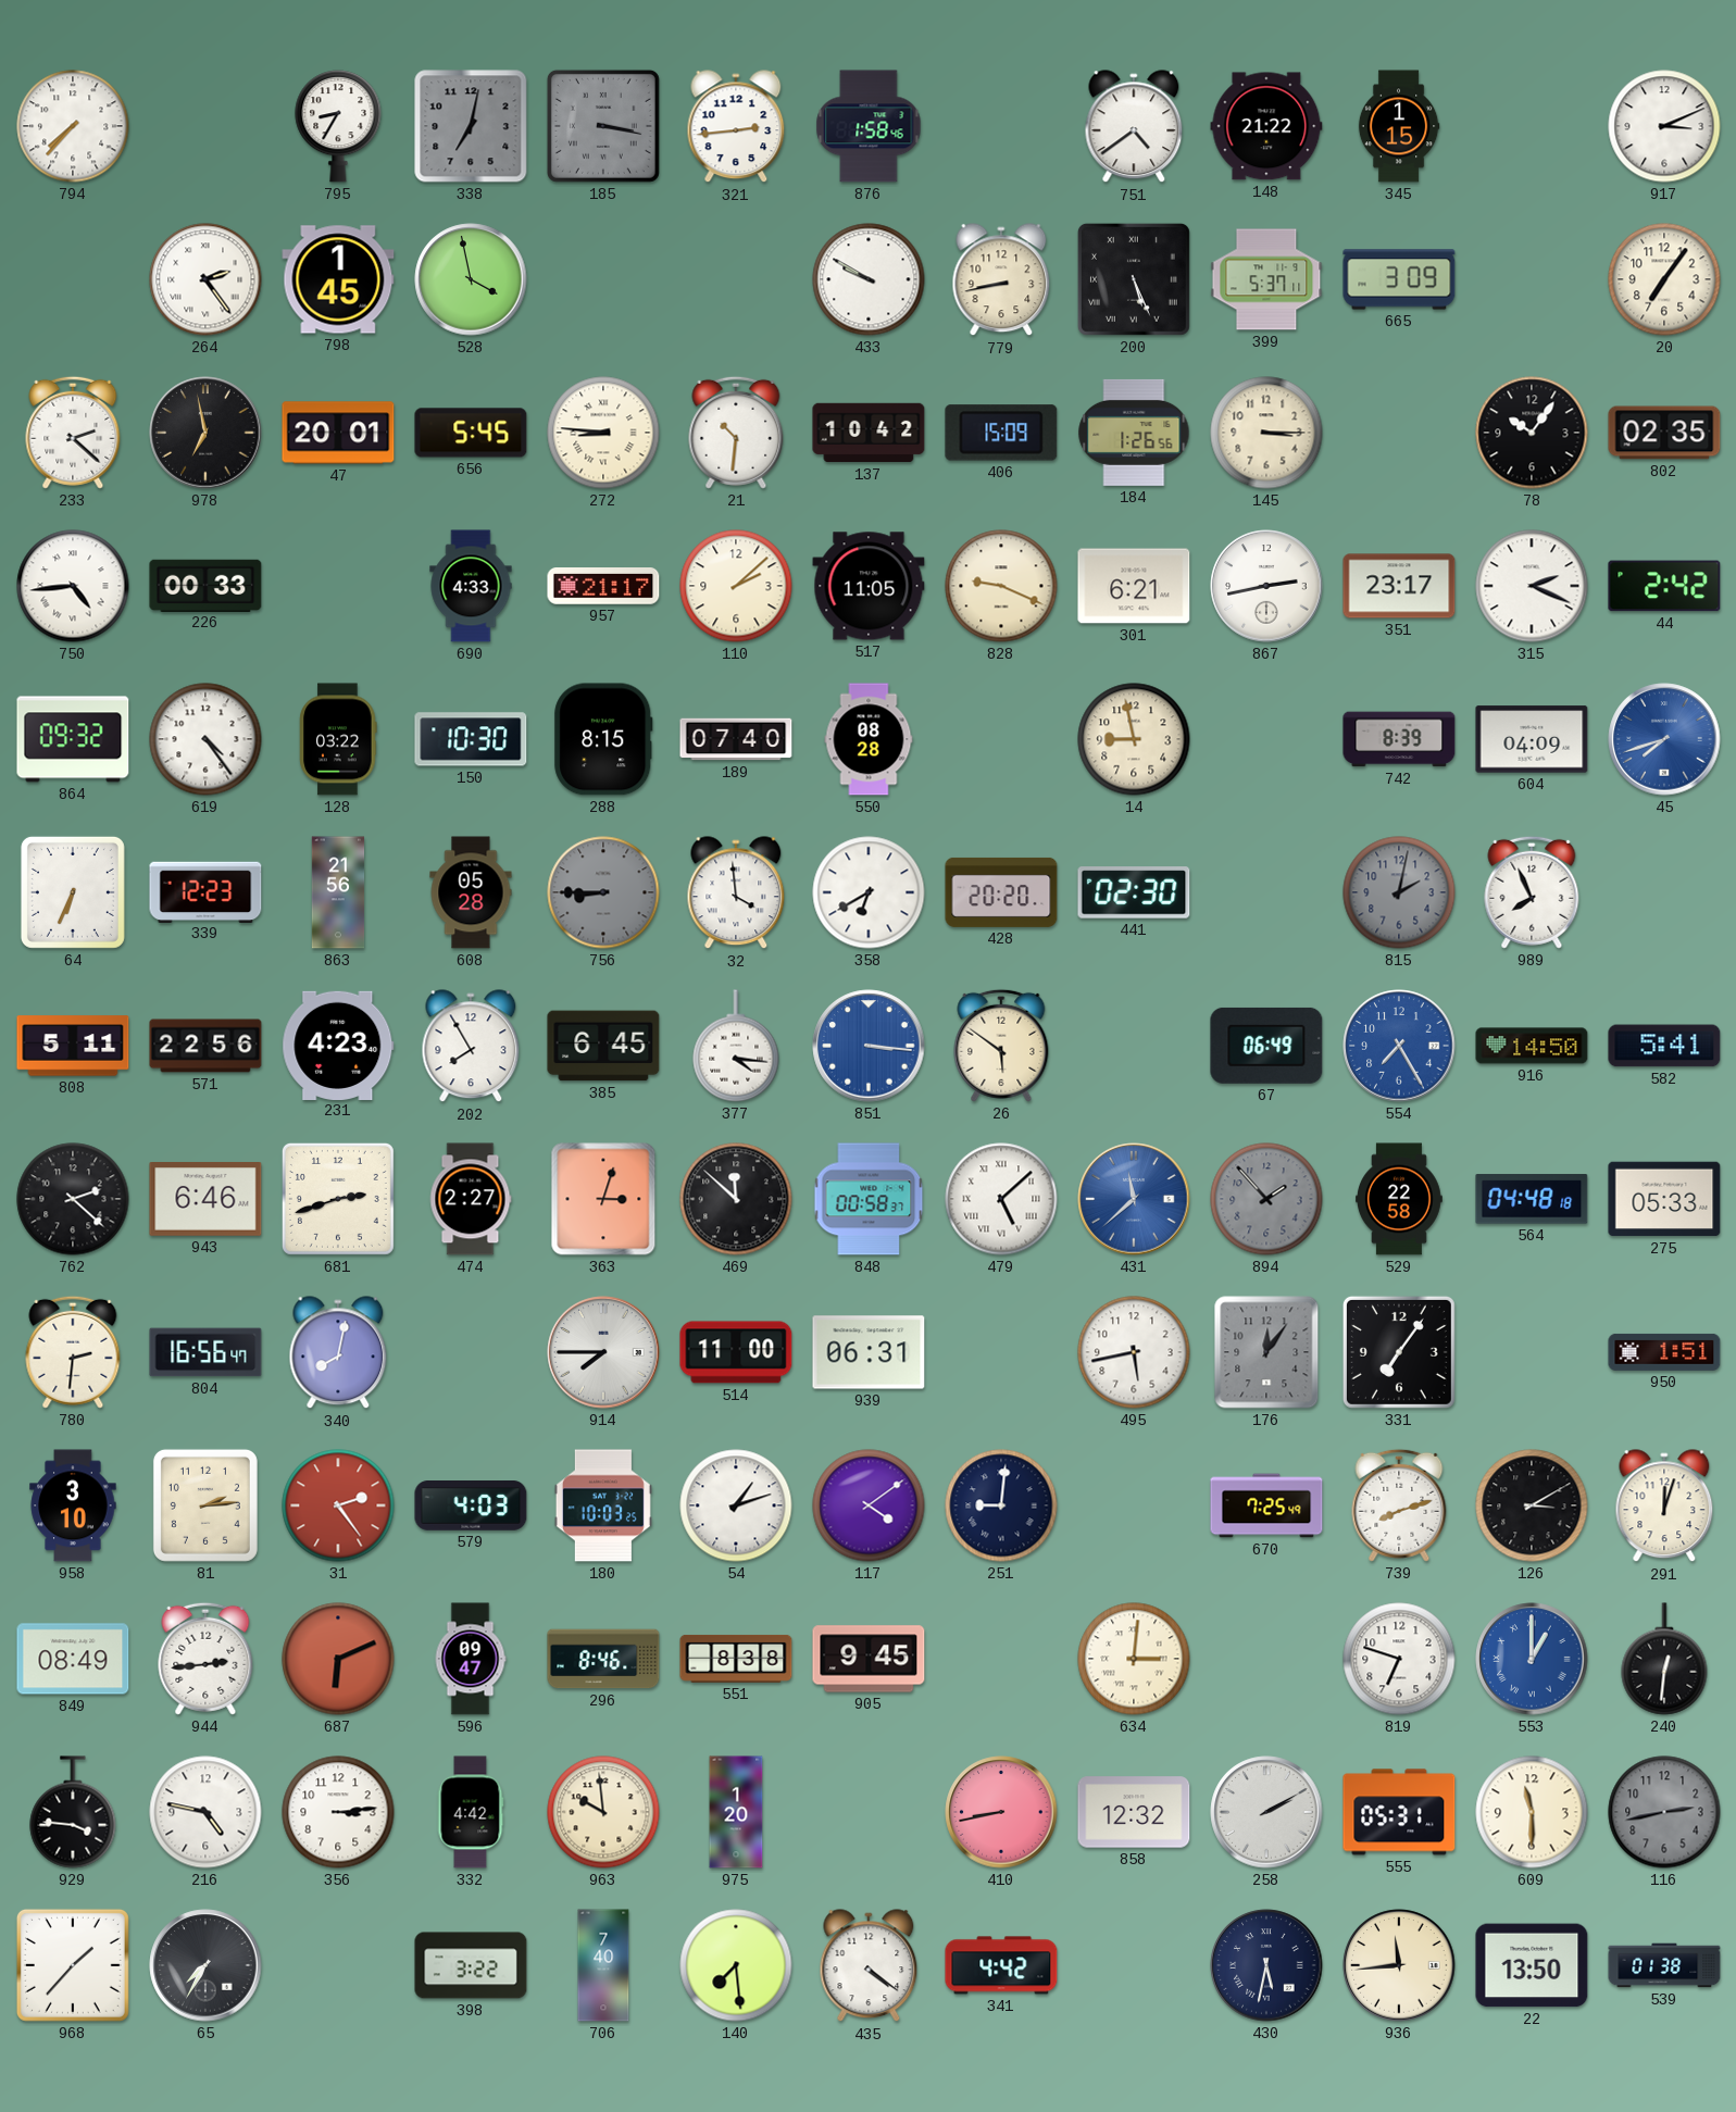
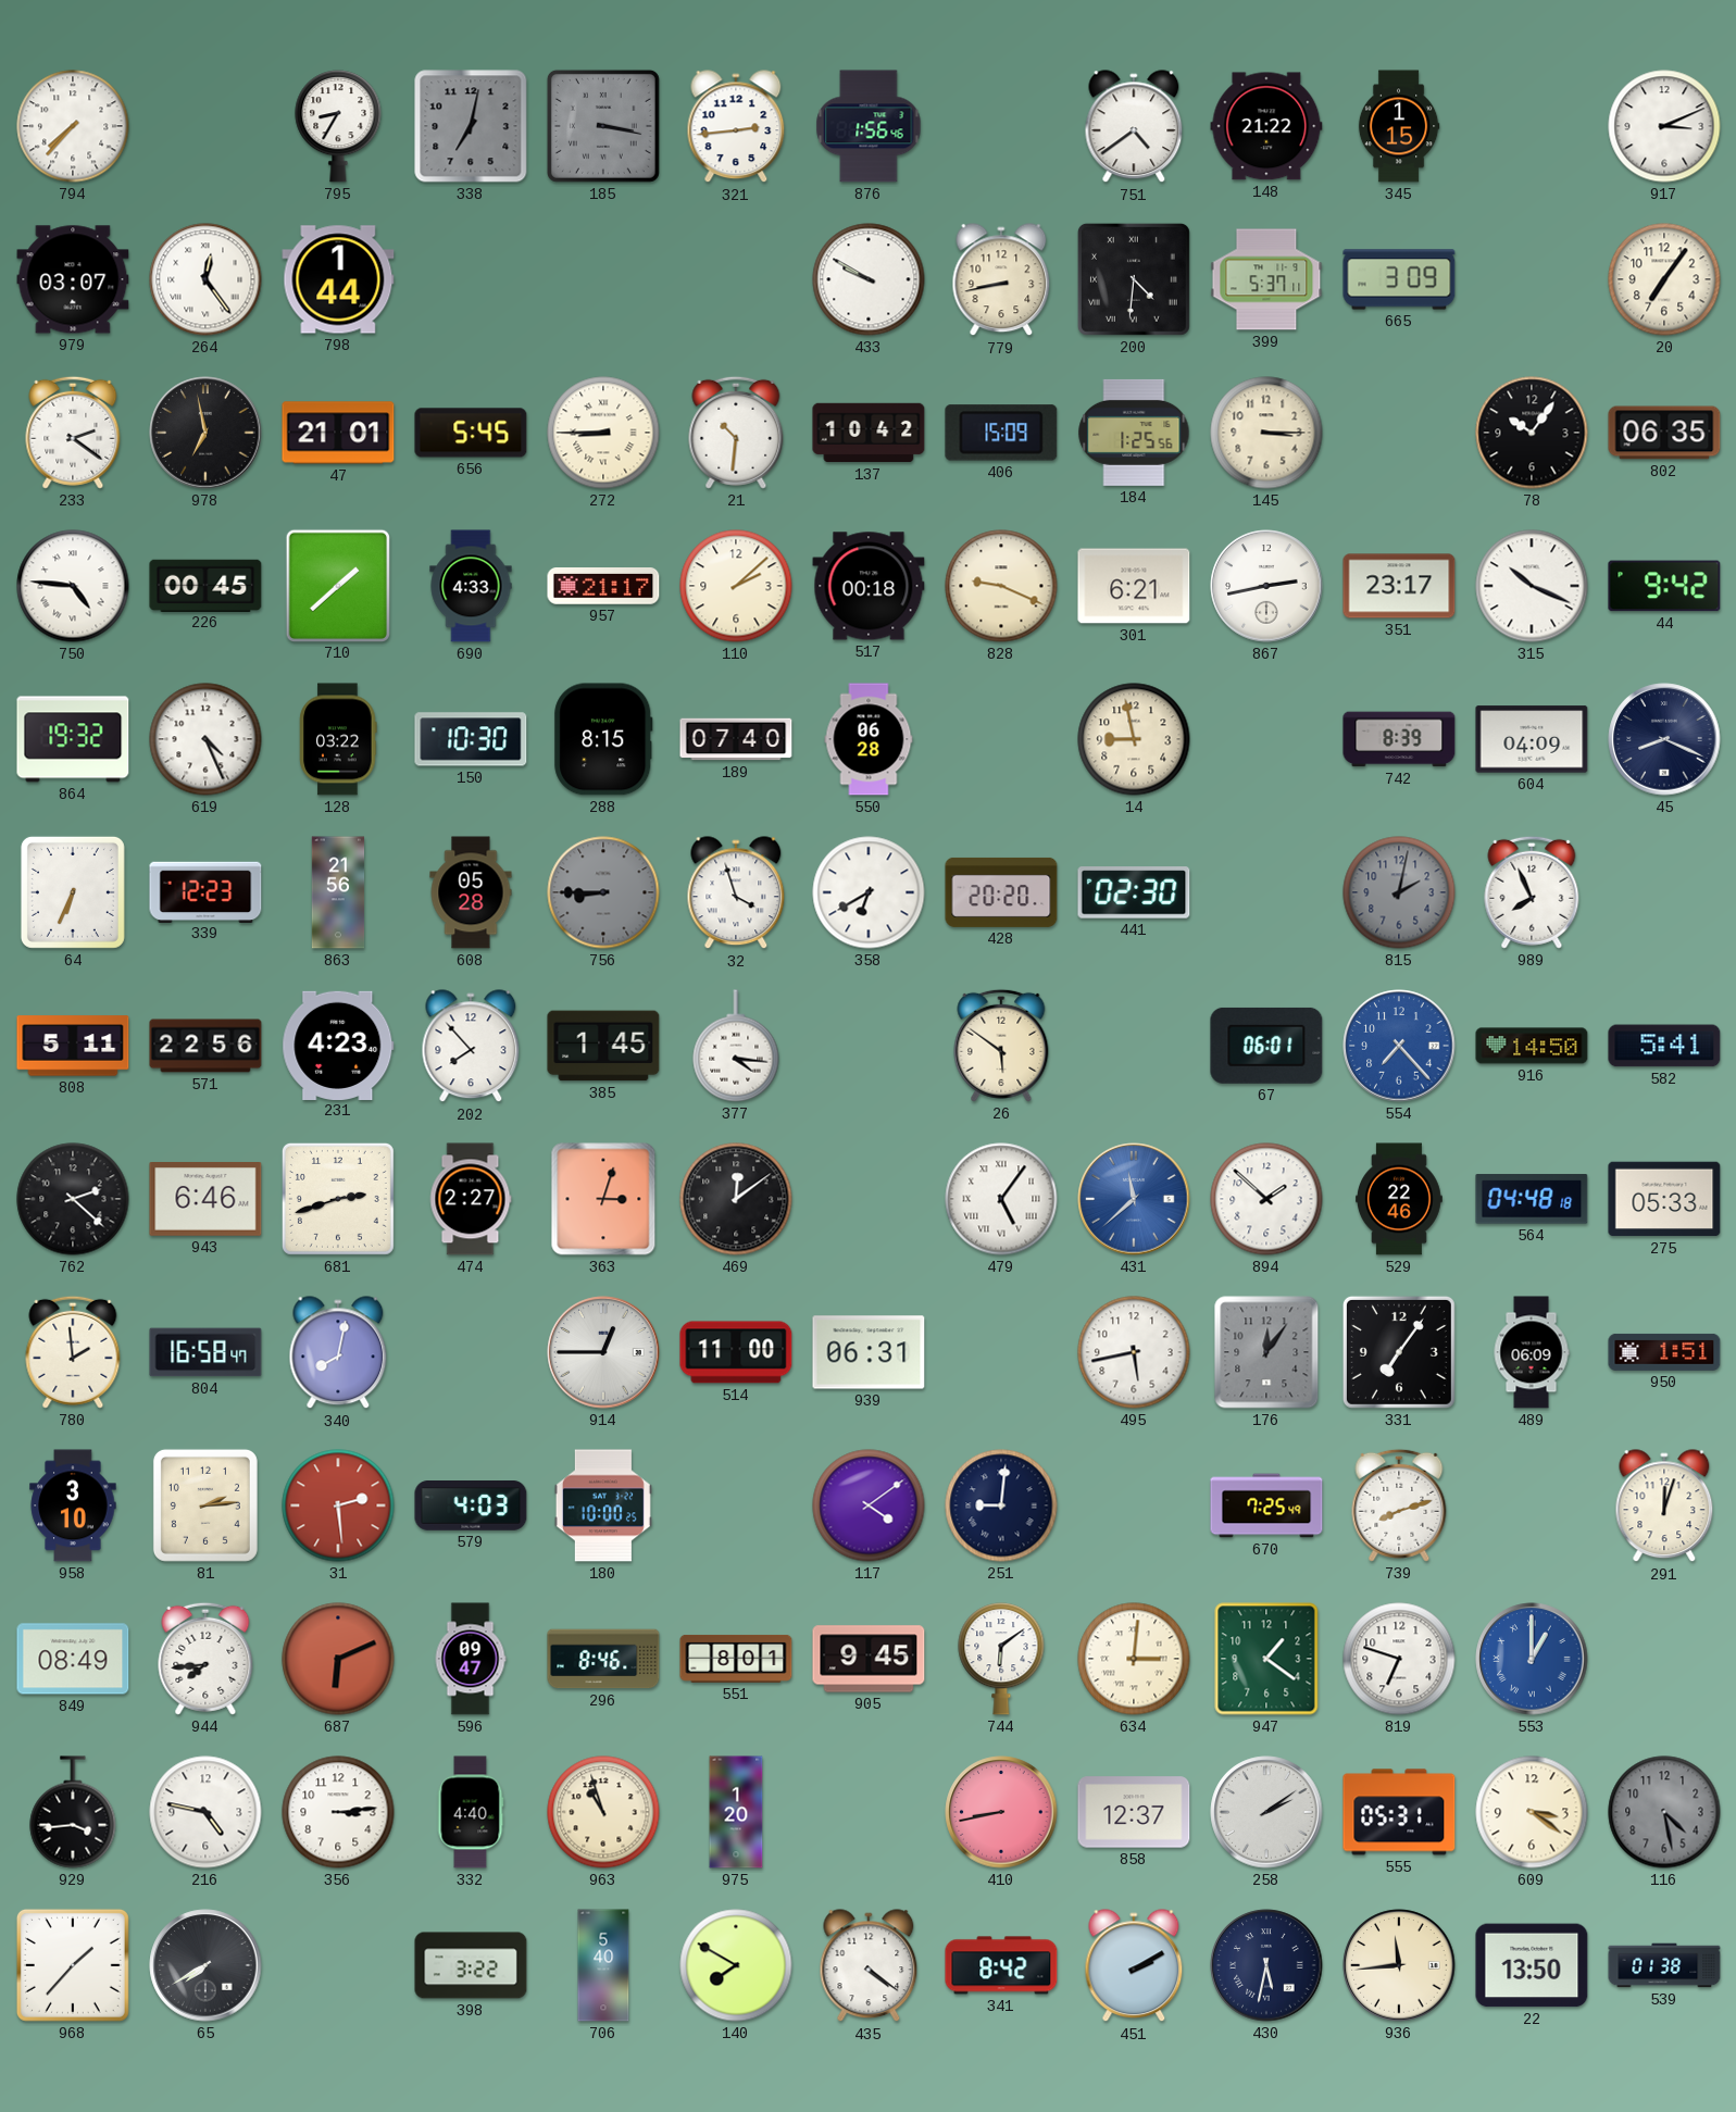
876: 1:58 -> 1:56 (869, 126)
979: none -> 03:07 (73, 279)
264: 2:24 -> 12:24 (205, 279)
798: 1:45 -> 1:44 (338, 279)
528: 3:58 -> none (471, 279)
200: 5:26 -> 4:31 (1134, 279)
233: 2:22 -> 2:21 (73, 433)
47: 20:01 -> 21:01 (338, 433)
272: 8:46 -> 8:45 (603, 433)
184: 1:26 -> 1:25 (1134, 433)
802: 02:35 -> 06:35 (1664, 433)
750: 4:44 -> 4:46 (73, 586)
226: 00:33 -> 00:45 (205, 585)
710: none -> 1:38 (337, 585)
517: 11:05 -> 00:18 (869, 586)
315: 2:19 -> 10:19 (1532, 586)
44: 2:42 -> 9:42 (1664, 586)
864: 09:32 -> 19:32 (73, 739)
619: 4:24 -> 4:26 (205, 739)
550: 08:28 -> 06:28 (869, 739)
45: 7:42 -> 8:19 (1664, 739)
45 dial: blue -> navy (1664, 739)
32: 3:59 -> 3:57 (736, 893)
202: 7:55 -> 7:53 (471, 1047)
385: 6:45 -> 1:45 (603, 1046)
851: 3:16 -> none (869, 1046)
67: 06:49 -> 06:01 (1266, 1046)
554: 7:25 -> 7:23 (1399, 1046)
469: 11:52 -> 12:09 (736, 1199)
848: 00:58 -> none (869, 1199)
479: 5:08 -> 5:06 (1001, 1199)
894: 1:53 -> 1:52 (1266, 1199)
894 dial: grey -> white (1266, 1199)
529: 22:58 -> 22:46 (1399, 1199)
780: 2:31 -> 1:59 (73, 1352)
804: 16:56 -> 16:58 (205, 1352)
914: 7:45 -> 12:45 (603, 1352)
489: none -> 06:09 (1532, 1352)
31: 2:24 -> 2:29 (338, 1505)
180: 10:03 -> 10:00 (603, 1505)
54: 1:12 -> none (736, 1505)
126: 3:10 -> none (1532, 1505)
944: 2:44 -> 7:44 (205, 1659)
551: 8:38 -> 8:01 (736, 1659)
744: none -> 6:09 (1001, 1659)
947: none -> 1:21 (1266, 1659)
240: 12:31 -> none (1664, 1659)
929: 3:46 -> 3:44 (73, 1812)
332: 4:42 -> 4:40 (471, 1812)
963: 9:59 -> 10:57 (603, 1812)
858: 12:32 -> 12:37 (1134, 1812)
258: 2:10 -> 2:09 (1266, 1812)
609: 11:30 -> 3:21 (1532, 1812)
116: 2:43 -> 4:28 (1664, 1812)
65: 7:35 -> 7:40 (205, 1965)
706: 7:40 -> 5:40 (603, 1965)
140: 7:29 -> 7:50 (736, 1965)
341: 4:42 -> 8:42 (1001, 1965)
451: none -> 2:10 (1134, 1966)
